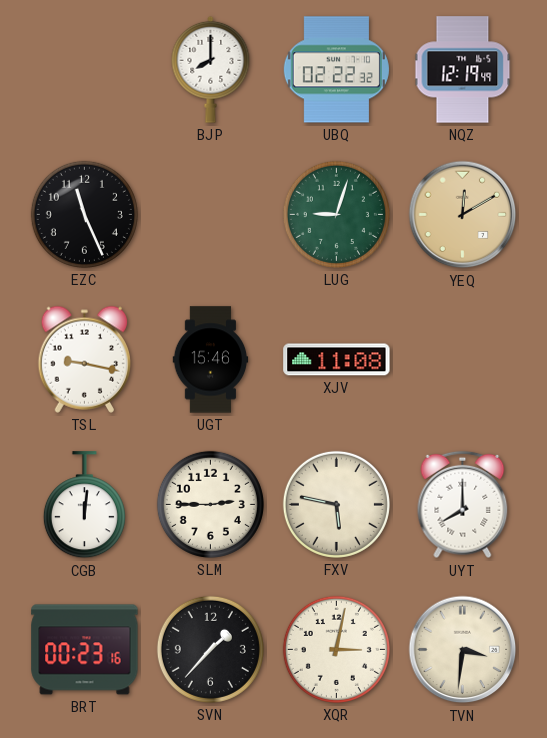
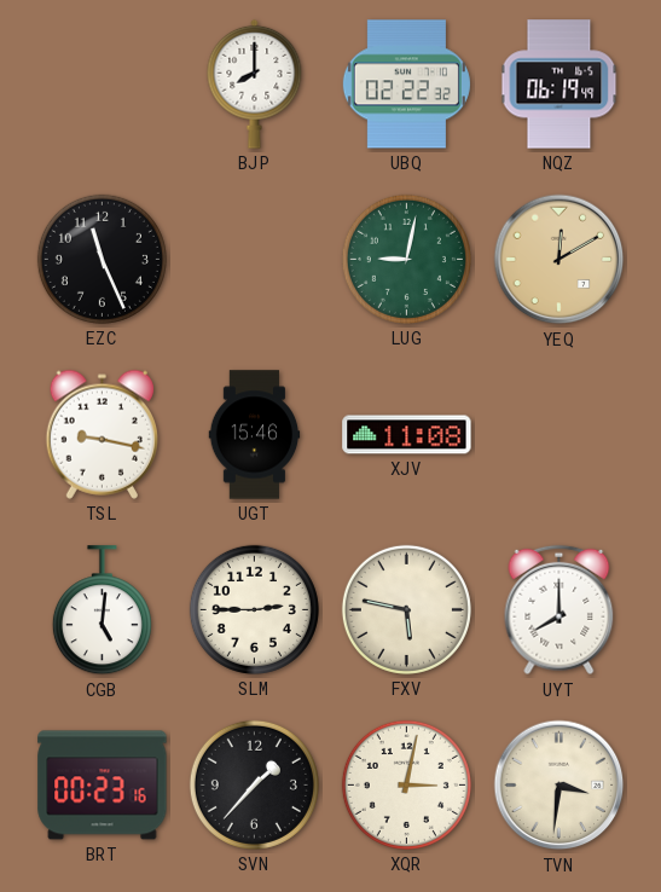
NQZ: 12:19 -> 06:19 (559, 85)
LUG: 9:03 -> 9:02 (406, 259)
CGB: 12:01 -> 5:01 (102, 610)
